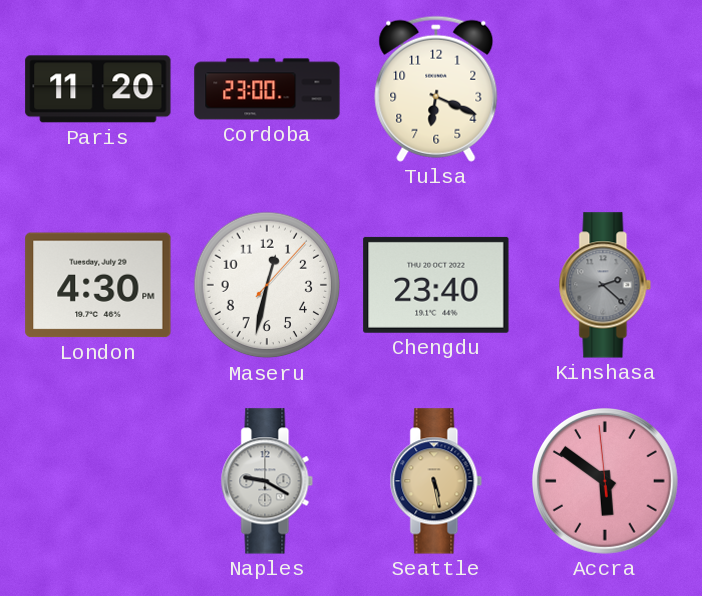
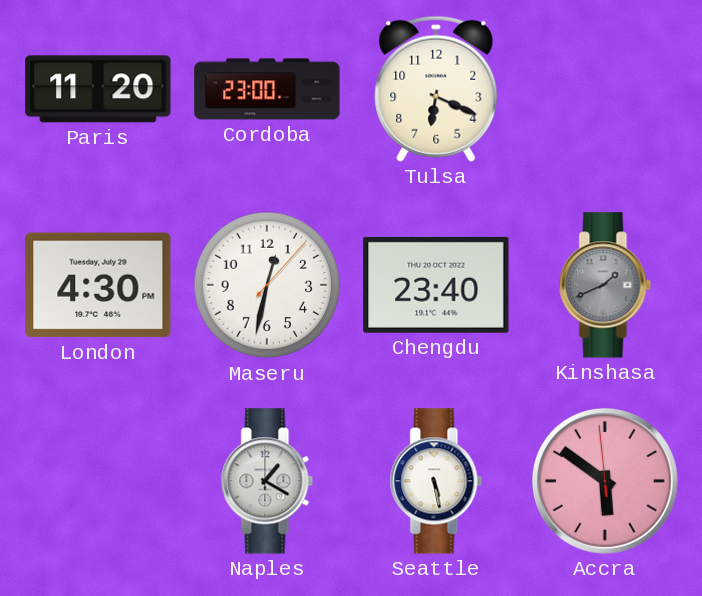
Kinshasa: 2:22 -> 1:41 (605, 285)
Naples: 9:20 -> 1:20 (267, 481)
Seattle dial: champagne -> white (436, 481)
